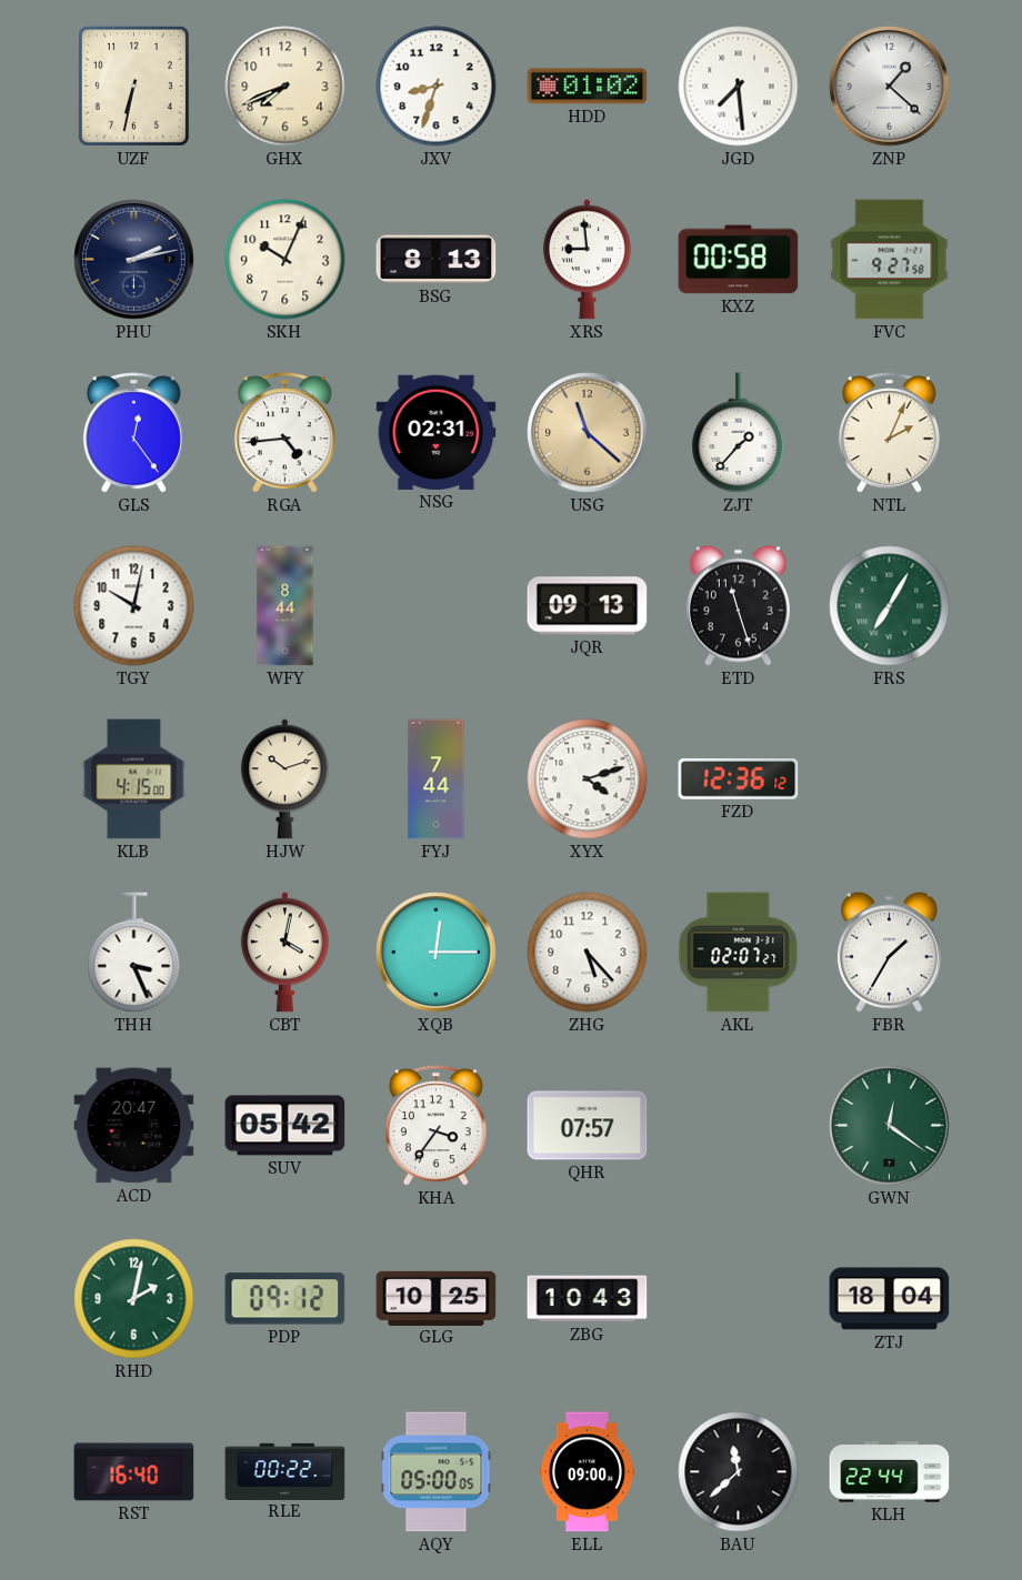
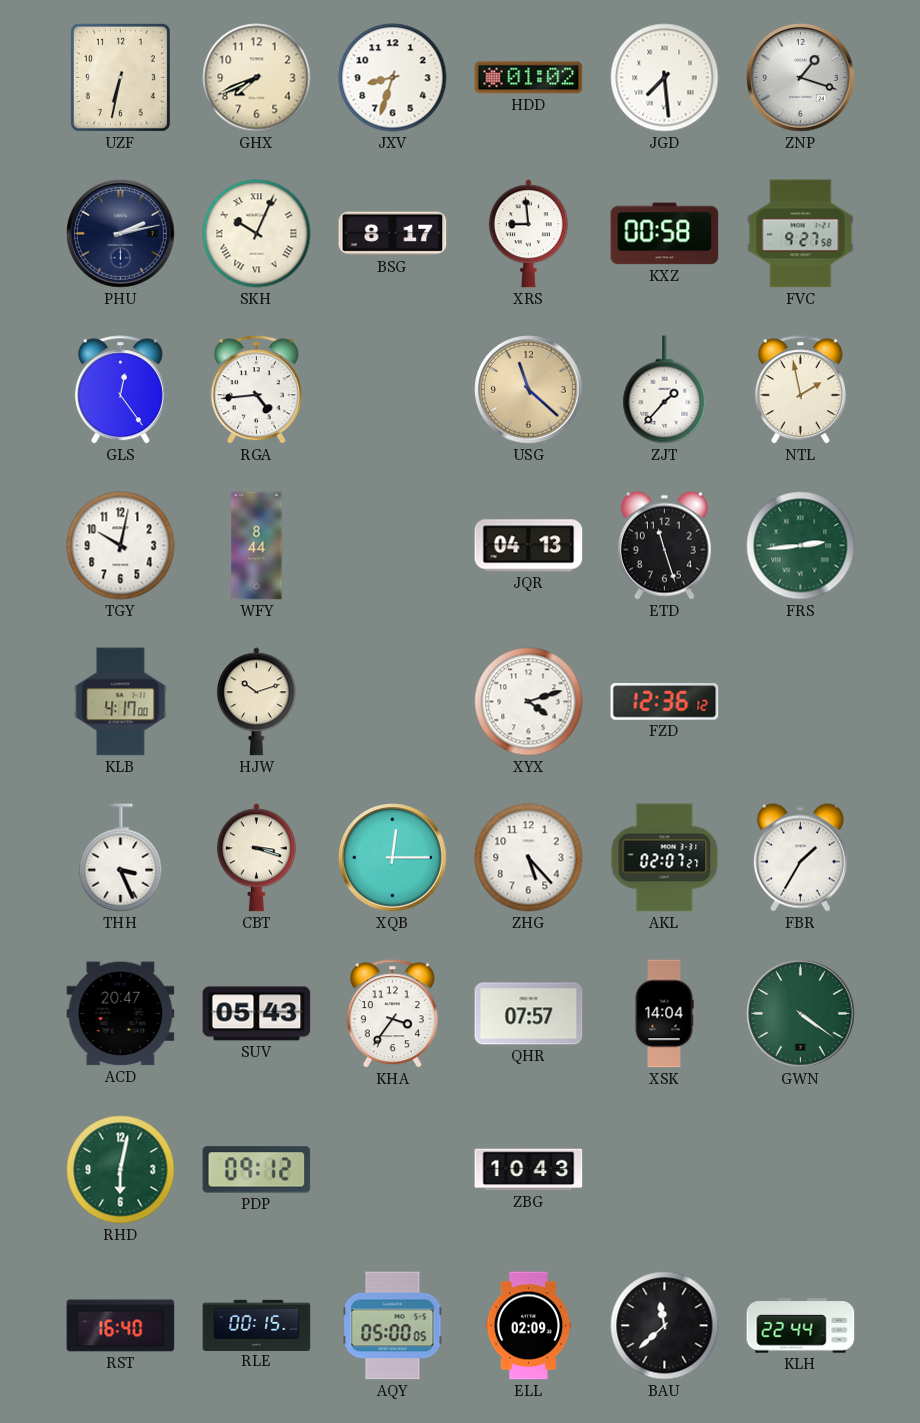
ZNP: 1:22 -> 1:18 (801, 78)
SKH numerals: Arabic -> Roman (257, 234)
BSG: 8:13 -> 8:17 (393, 234)
NSG: 02:31 -> none (437, 432)
NTL: 2:04 -> 1:58 (800, 390)
JQR: 09:13 -> 04:13 (529, 546)
FRS: 7:05 -> 2:44 (801, 546)
KLB: 4:15 -> 4:17 (121, 702)
FYJ: 7:44 -> none (437, 779)
CBT: 4:02 -> 3:18 (256, 858)
SUV: 05:42 -> 05:43 (257, 1014)
XSK: none -> 14:04 (664, 1014)
GWN: 12:21 -> 4:21 (801, 1014)
RHD: 2:02 -> 6:02 (121, 1170)
GLG: 10:25 -> none (437, 1298)
ZTJ: 18:04 -> none (890, 1299)
RLE: 00:22 -> 00:15 (257, 1325)
ELL: 09:00 -> 02:09 (528, 1326)
